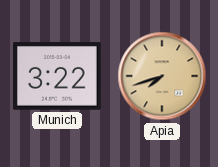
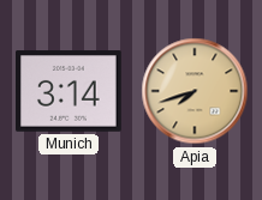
Munich: 3:22 -> 3:14 (70, 91)
